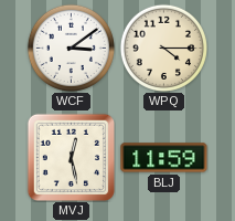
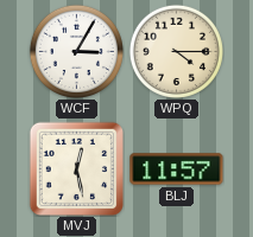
WCF: 3:09 -> 3:05 (76, 51)
BLJ: 11:59 -> 11:57 (177, 169)
